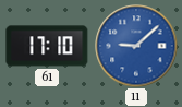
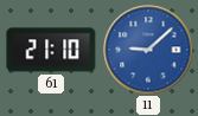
61: 17:10 -> 21:10 (51, 50)
